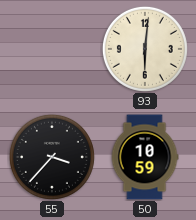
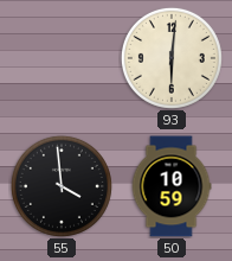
55: 3:37 -> 3:59 (62, 186)
